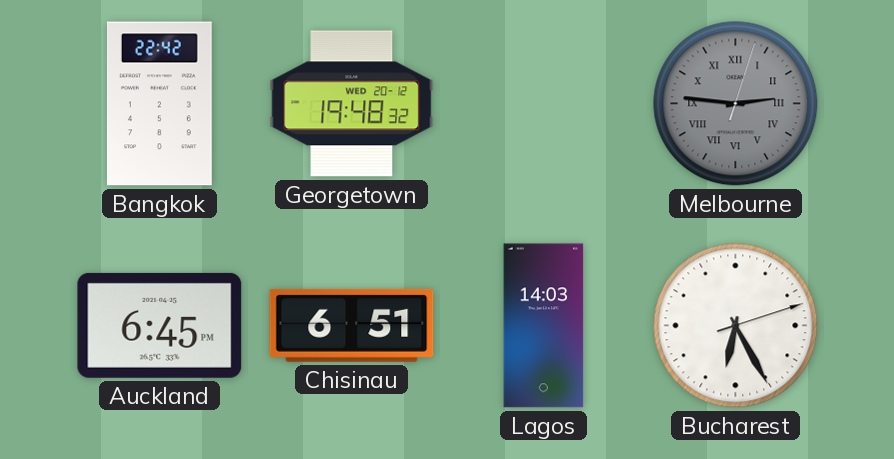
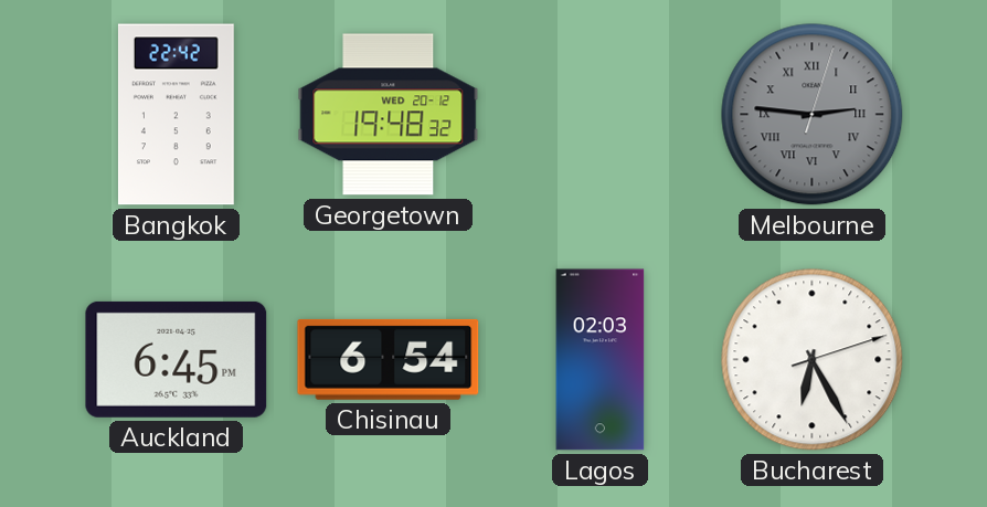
Chisinau: 6:51 -> 6:54 (389, 359)
Lagos: 14:03 -> 02:03 (601, 360)
